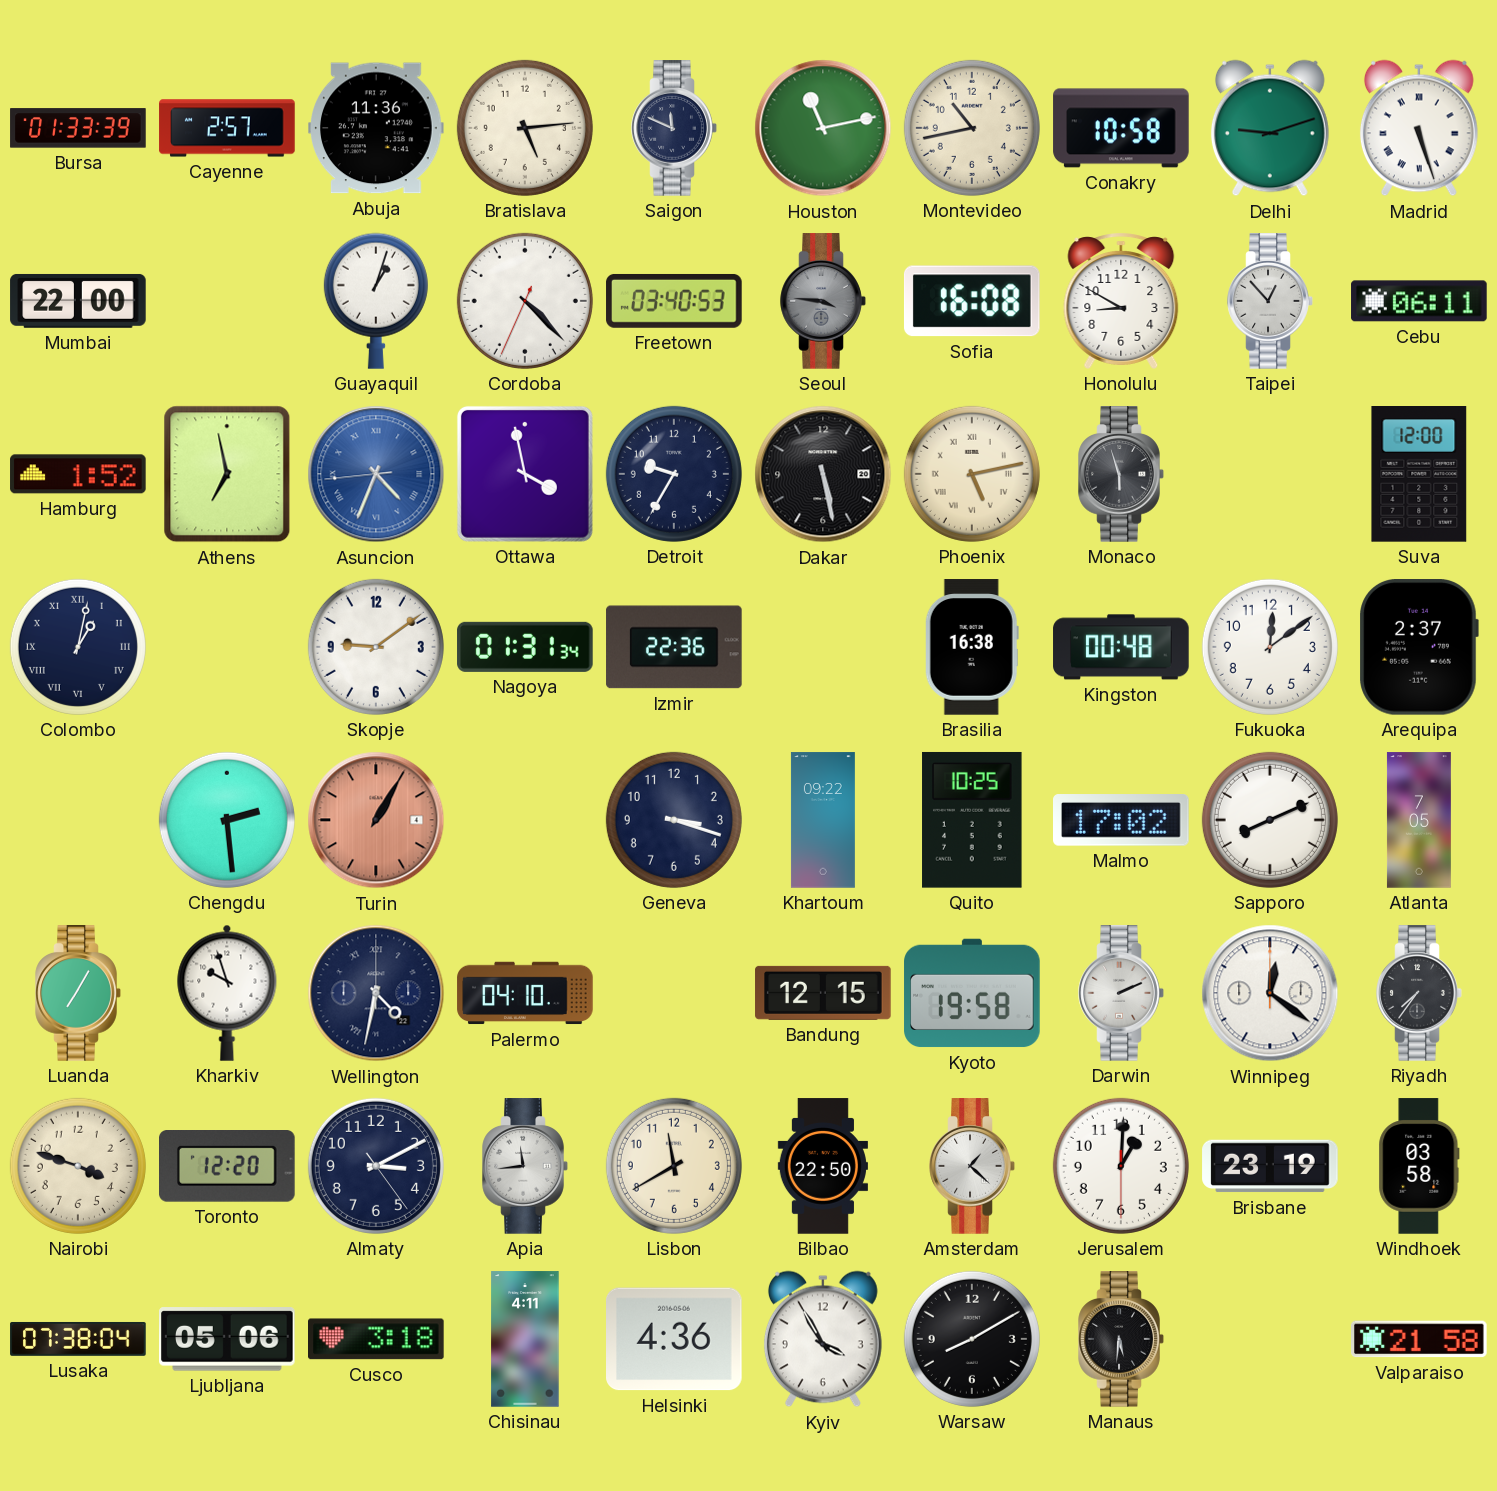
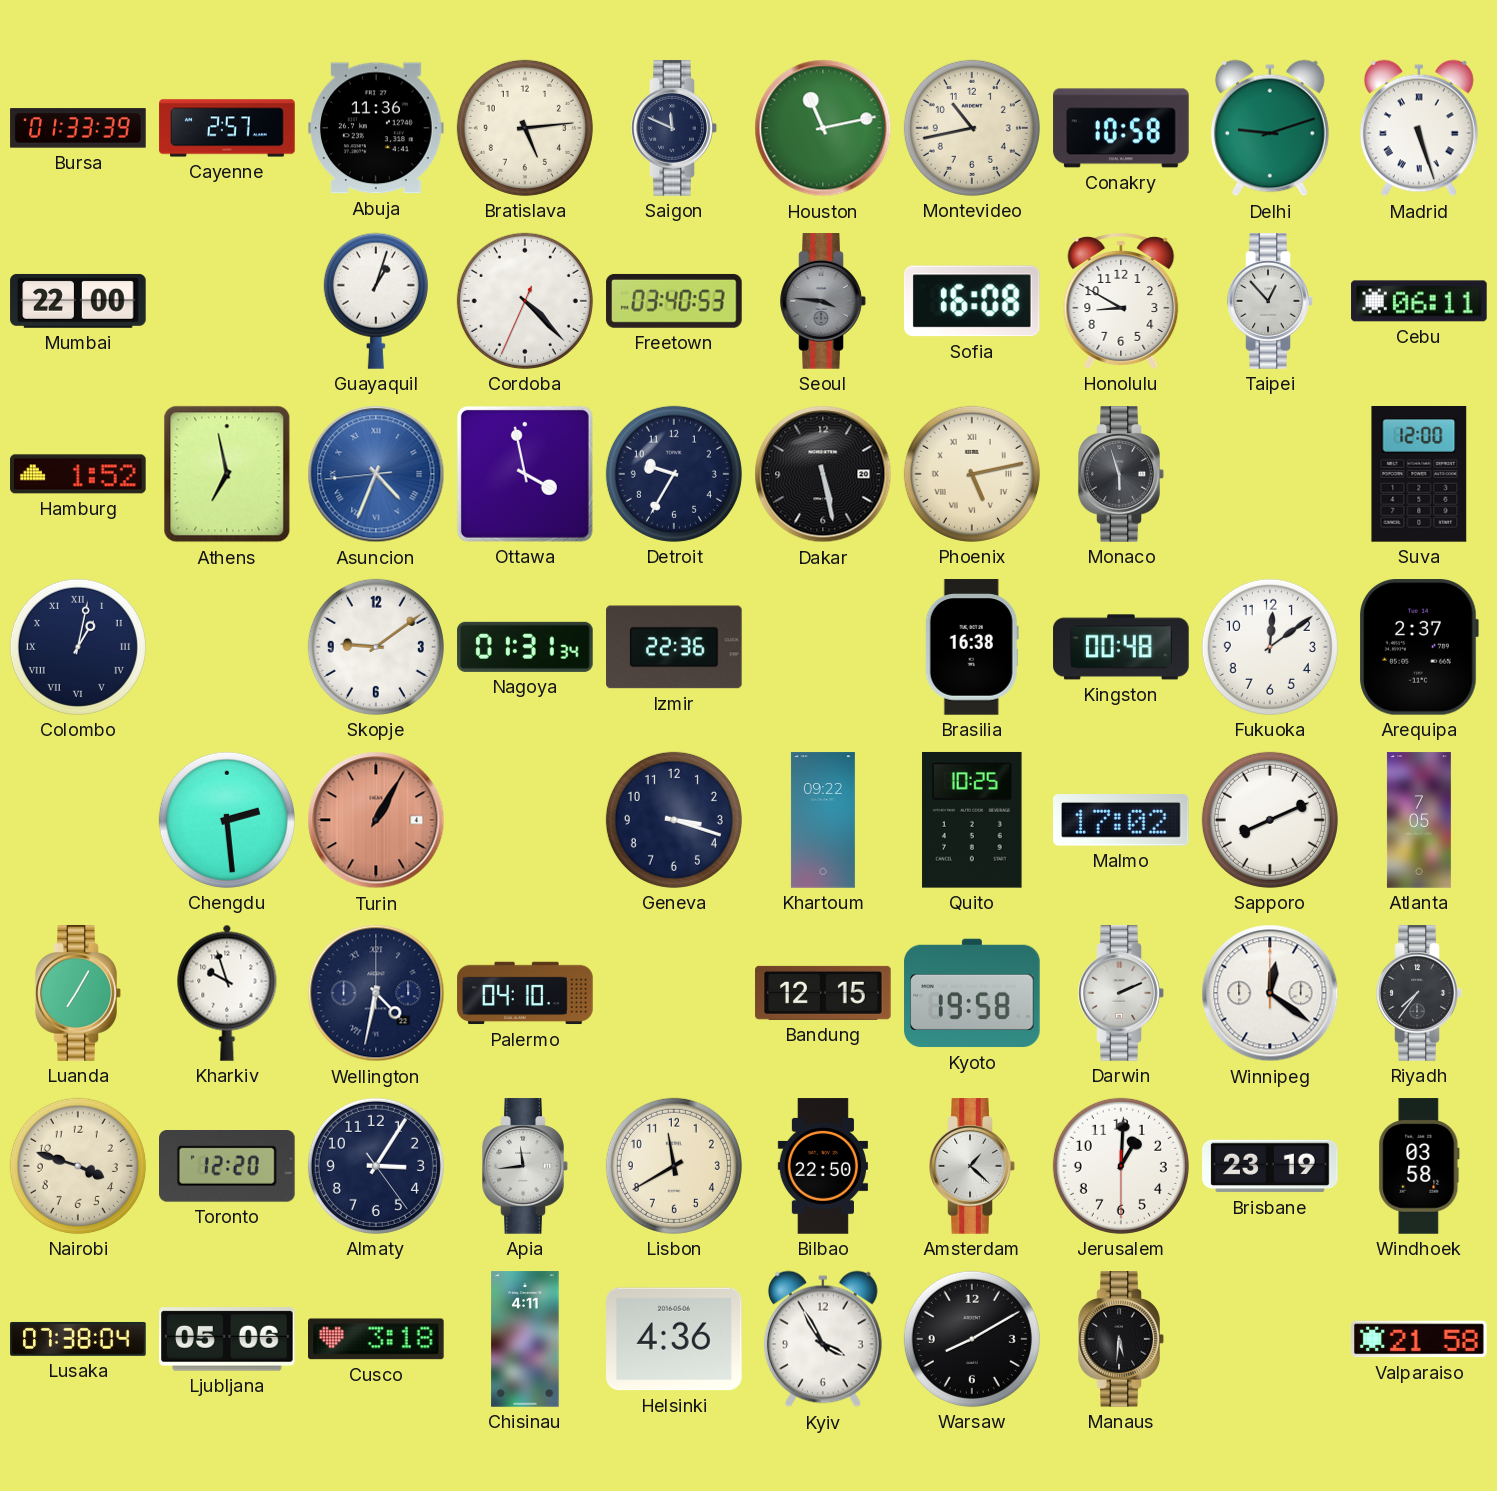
Almaty: 3:10 -> 3:05 (376, 1166)
